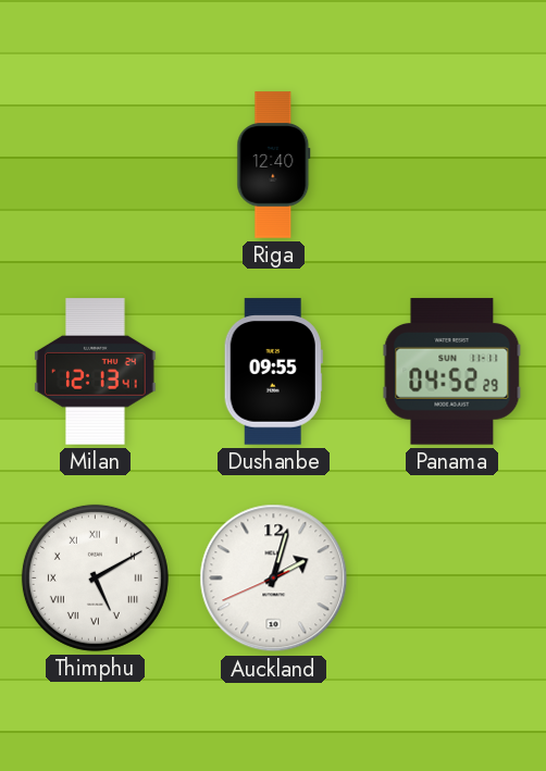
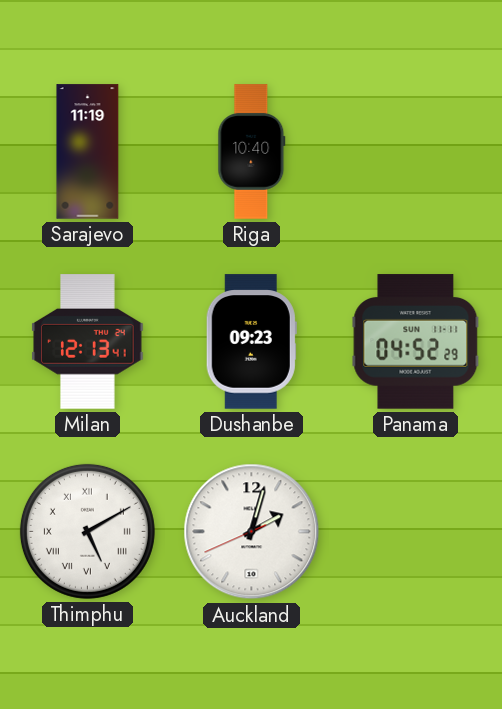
Sarajevo: none -> 11:19 (88, 152)
Riga: 12:40 -> 10:40 (252, 152)
Dushanbe: 09:55 -> 09:23 (251, 342)
